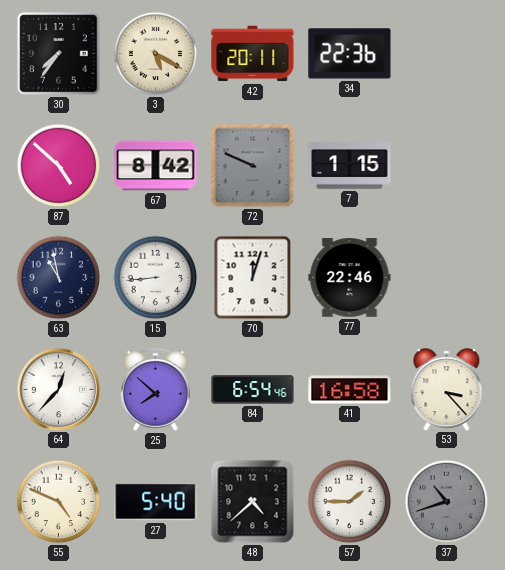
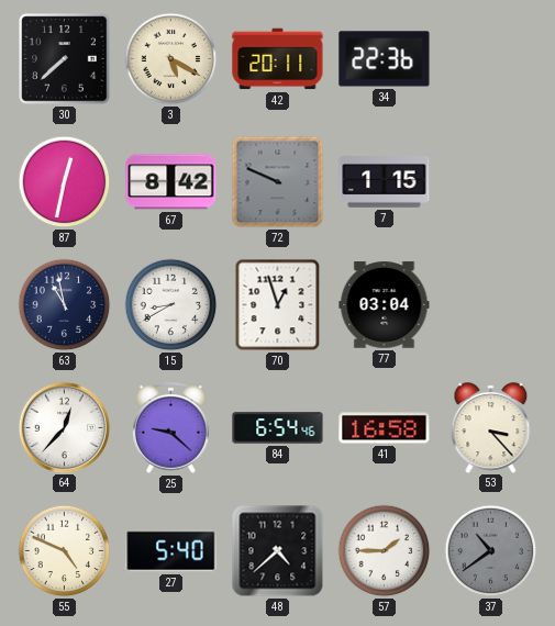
30: 7:36 -> 7:38 (65, 59)
87: 4:52 -> 12:32 (65, 182)
15: 8:44 -> 8:40 (171, 305)
70: 12:03 -> 12:57 (278, 305)
77: 22:46 -> 03:04 (385, 305)
25: 7:52 -> 9:22 (171, 427)
37: 10:42 -> 10:39 (491, 551)
